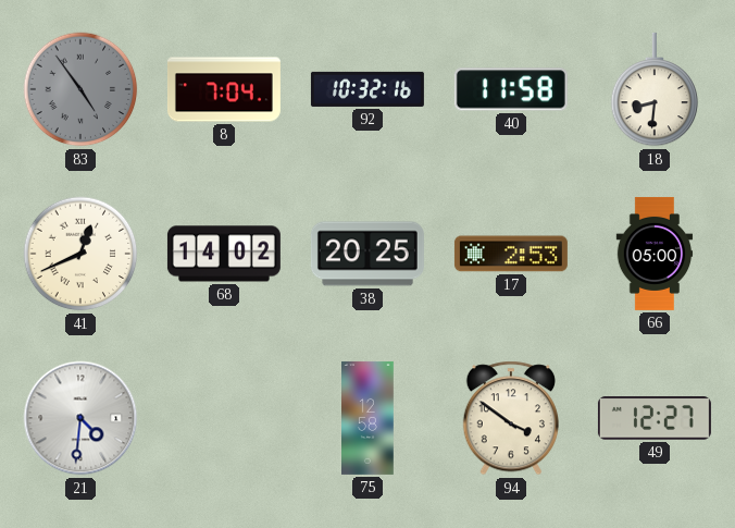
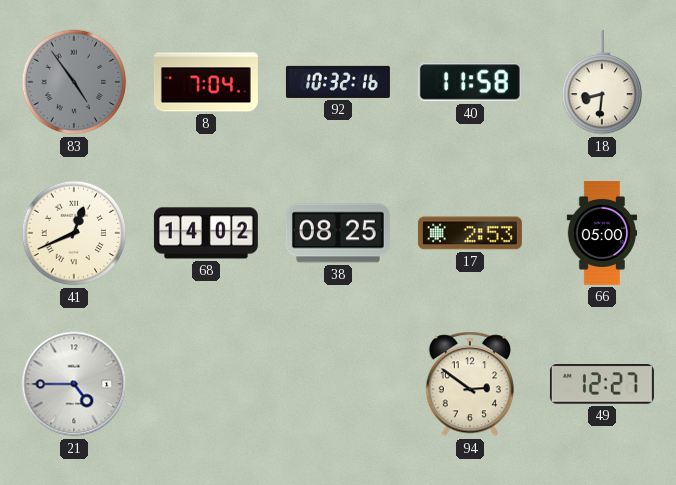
38: 20:25 -> 08:25 (338, 233)
21: 4:31 -> 4:45 (74, 384)
75: 12:58 -> none (369, 418)
94: 3:51 -> 2:51 (469, 384)
